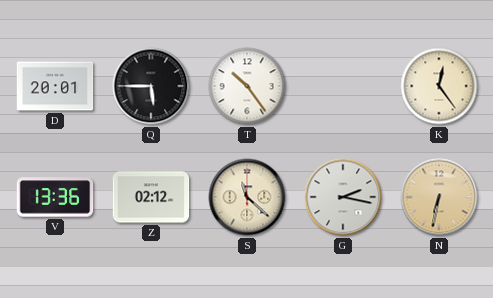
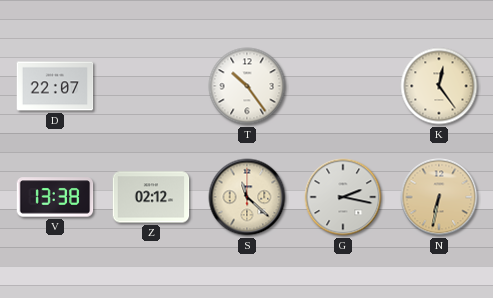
D: 20:01 -> 22:07 (55, 86)
Q: 5:45 -> none (151, 86)
V: 13:36 -> 13:38 (55, 197)
